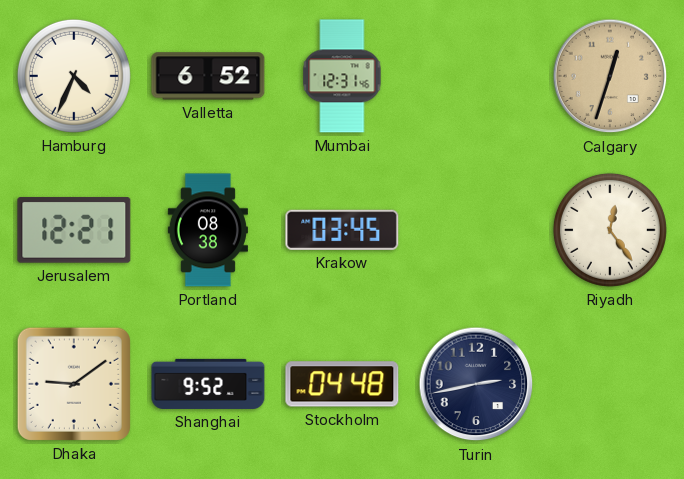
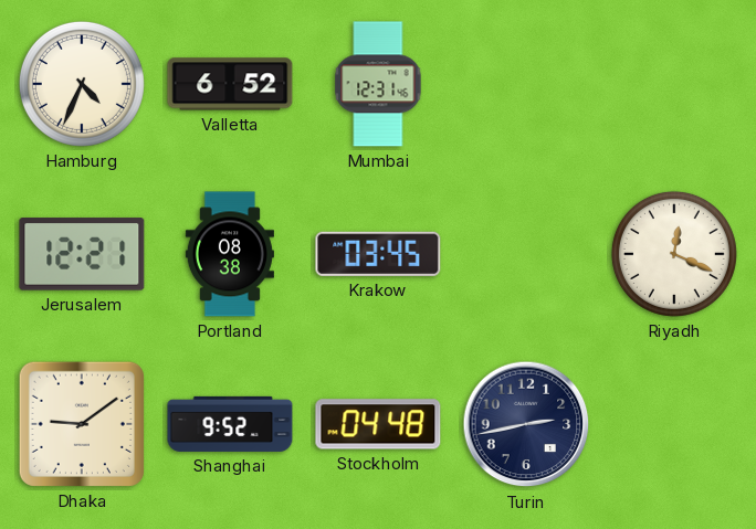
Calgary: 12:33 -> none (610, 76)
Riyadh: 12:24 -> 12:19 (674, 254)
